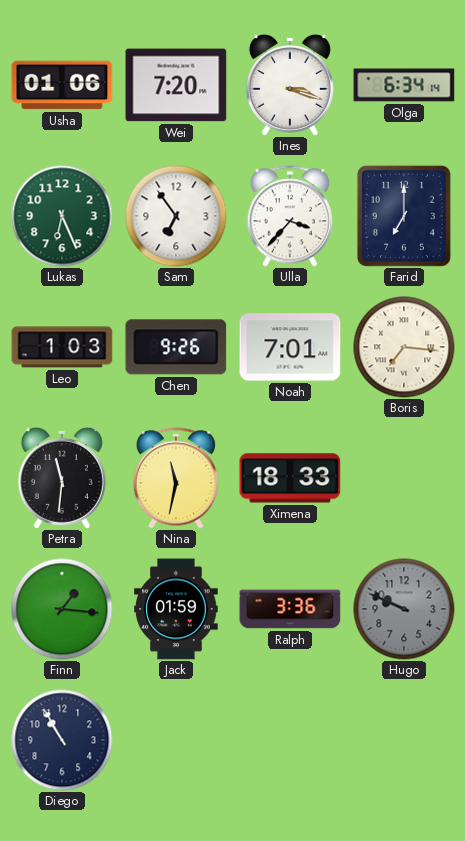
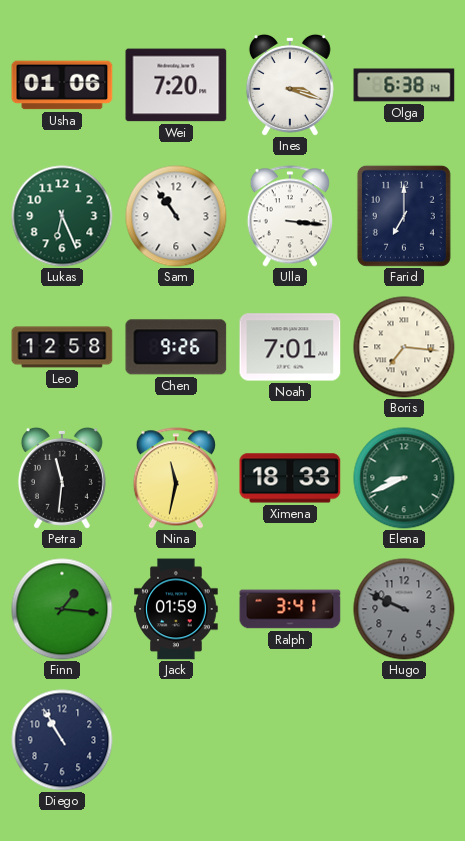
Olga: 6:34 -> 6:38 (404, 85)
Sam: 6:54 -> 10:54 (176, 216)
Ulla: 3:37 -> 3:16 (290, 216)
Leo: 1:03 -> 12:58 (62, 347)
Elena: none -> 8:41 (404, 478)
Ralph: 3:36 -> 3:41 (290, 609)
